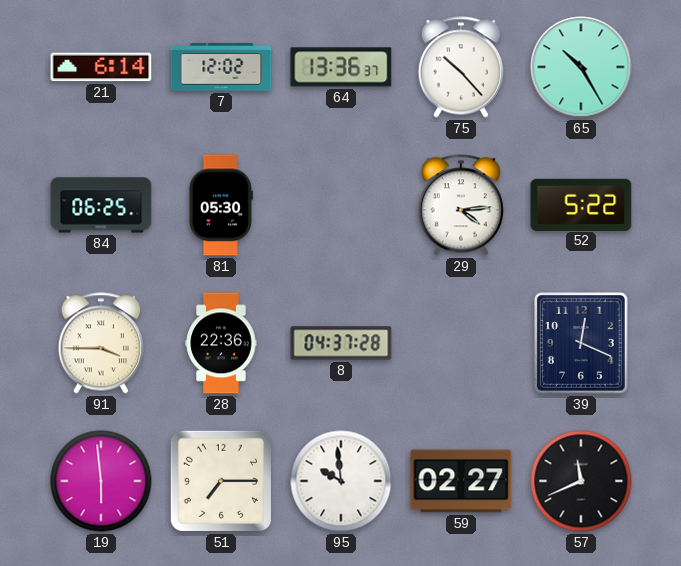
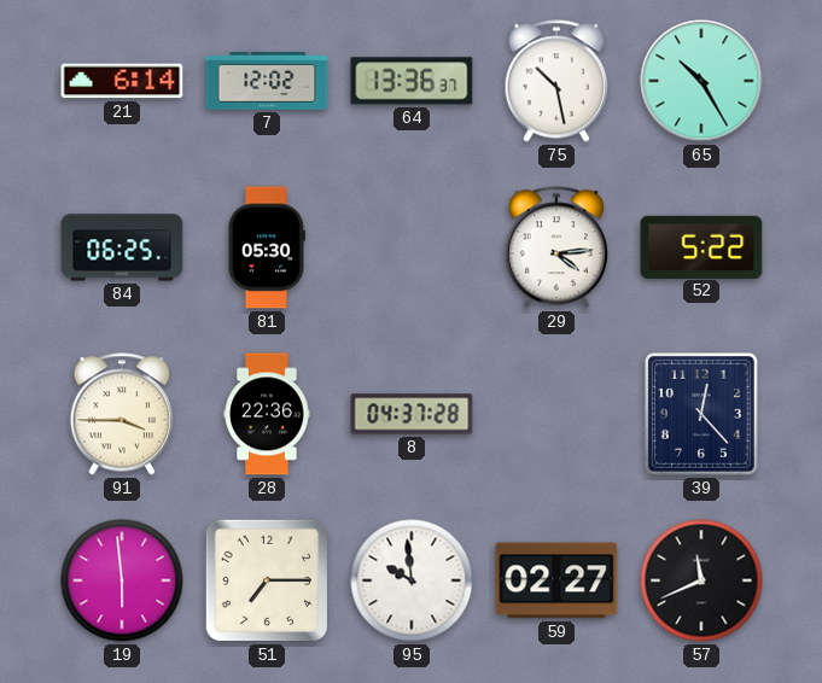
75: 10:23 -> 10:28 (556, 81)
39: 12:19 -> 12:23 (703, 415)
